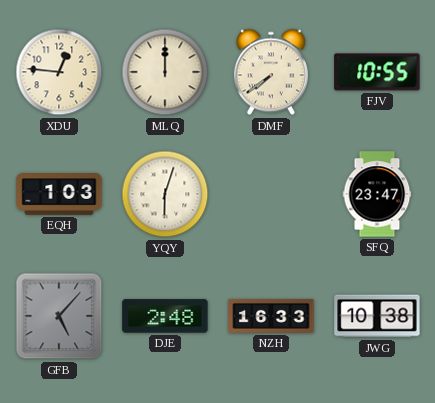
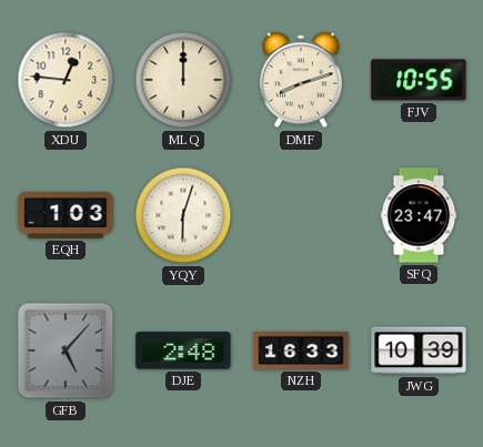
DMF: 7:39 -> 8:12 (301, 80)
JWG: 10:38 -> 10:39 (419, 351)
